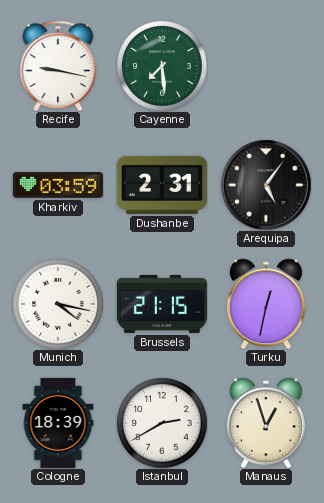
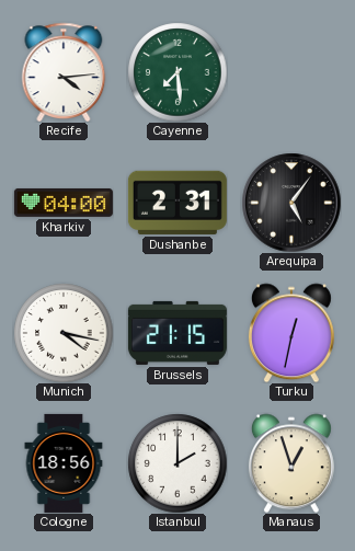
Recife: 9:17 -> 4:14 (64, 71)
Kharkiv: 03:59 -> 04:00 (64, 203)
Cologne: 18:39 -> 18:56 (64, 463)
Istanbul: 2:40 -> 2:00 (177, 463)
